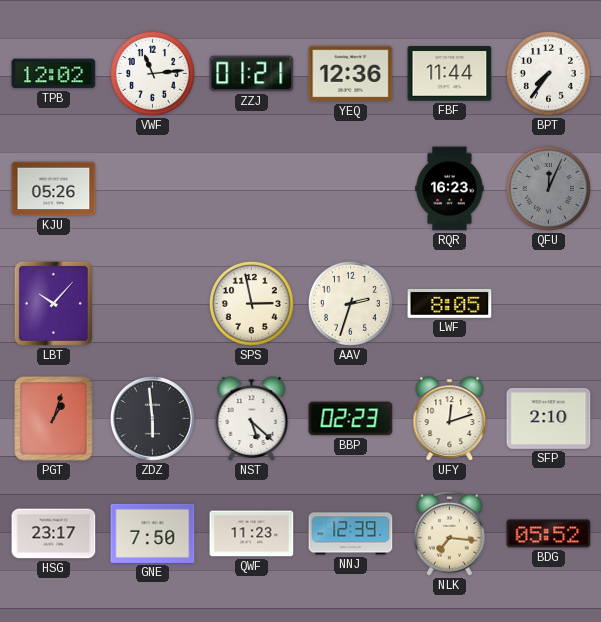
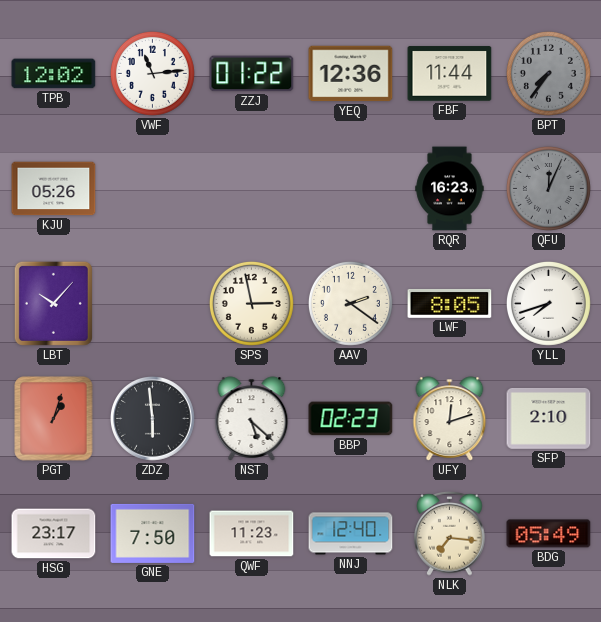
ZZJ: 01:21 -> 01:22 (252, 74)
BPT dial: white -> grey (548, 73)
AAV: 2:33 -> 2:21 (350, 303)
YLL: none -> 7:42 (548, 303)
NNJ: 12:39 -> 12:40 (351, 534)
BDG: 05:52 -> 05:49 (549, 534)
